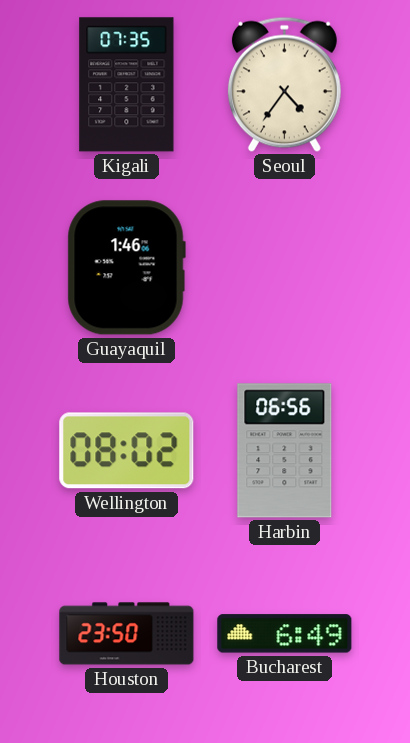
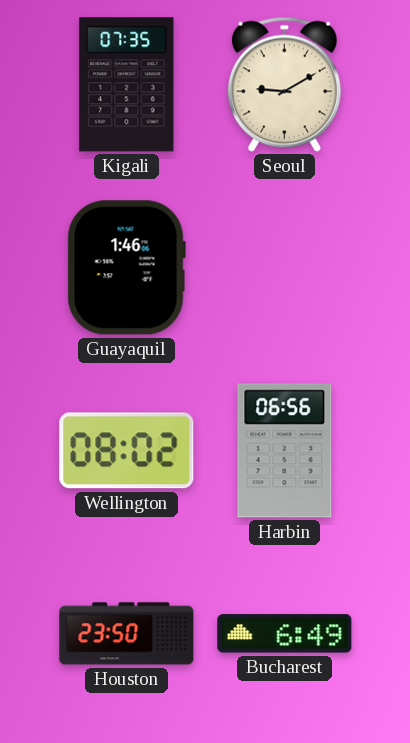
Seoul: 4:36 -> 9:10 (284, 84)
